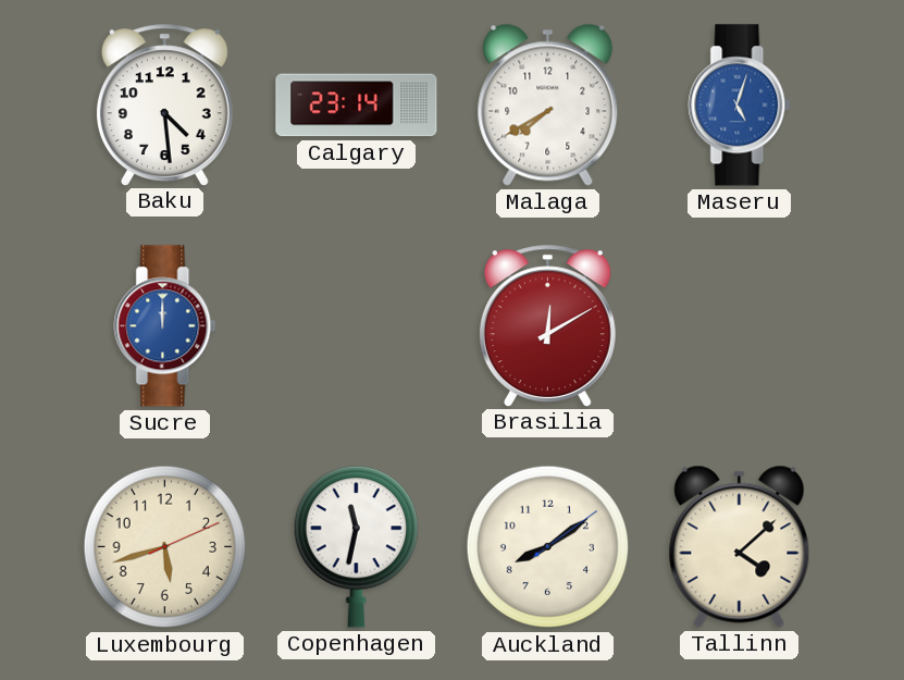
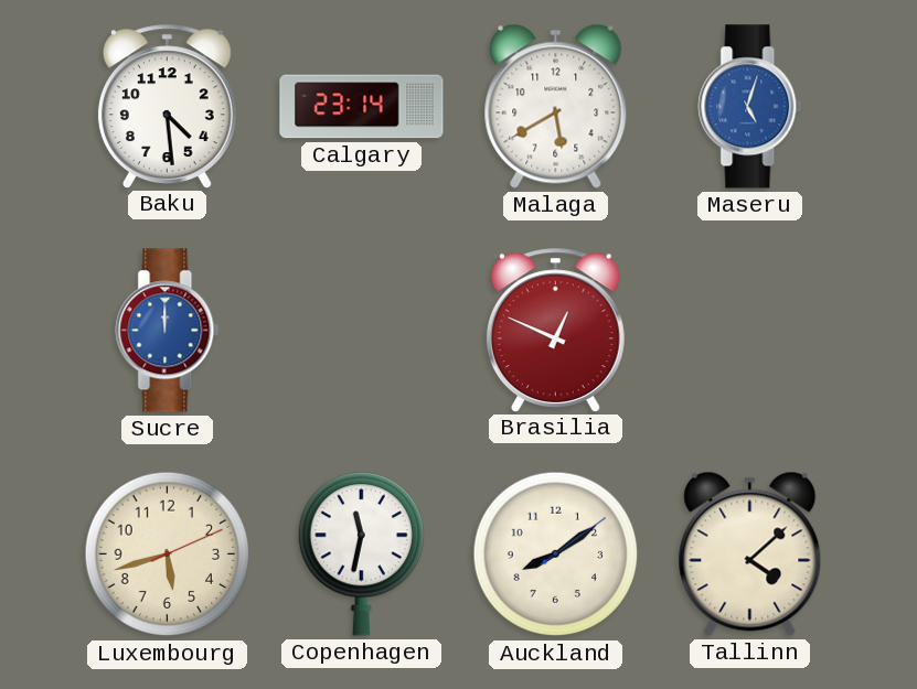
Malaga: 7:40 -> 5:40 (556, 106)
Brasilia: 12:10 -> 12:49 (555, 330)
